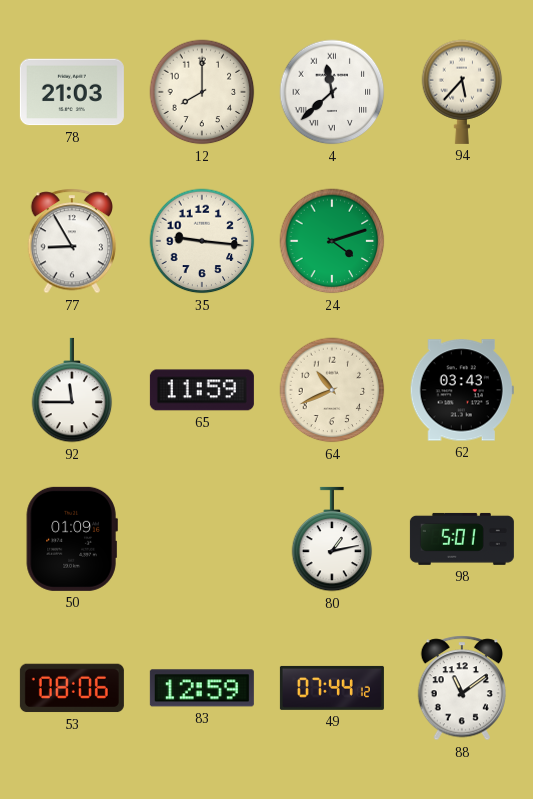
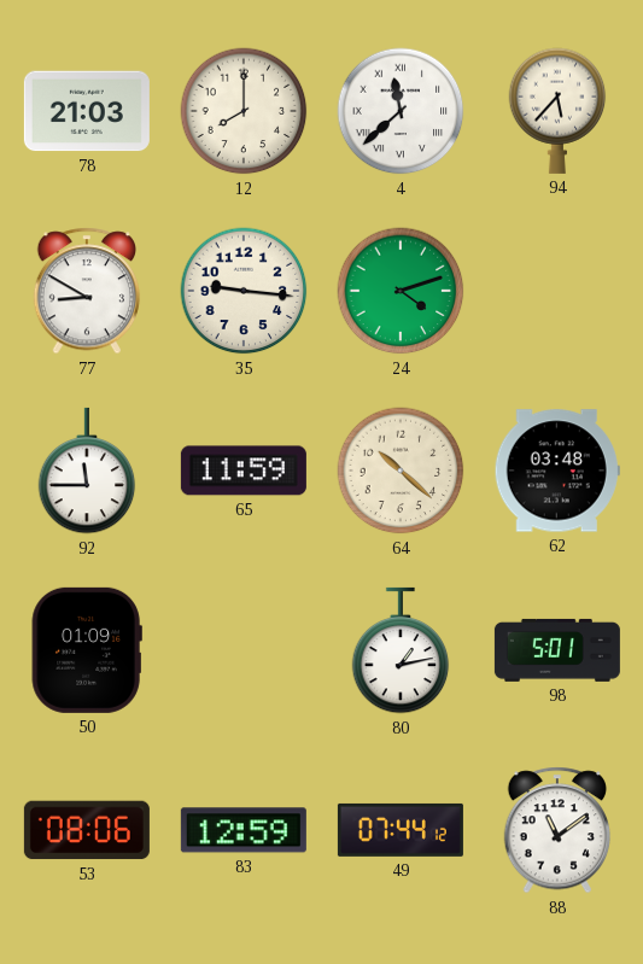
77: 8:55 -> 8:50 (87, 291)
64: 10:41 -> 10:22 (401, 471)
62: 03:43 -> 03:48 (557, 471)
